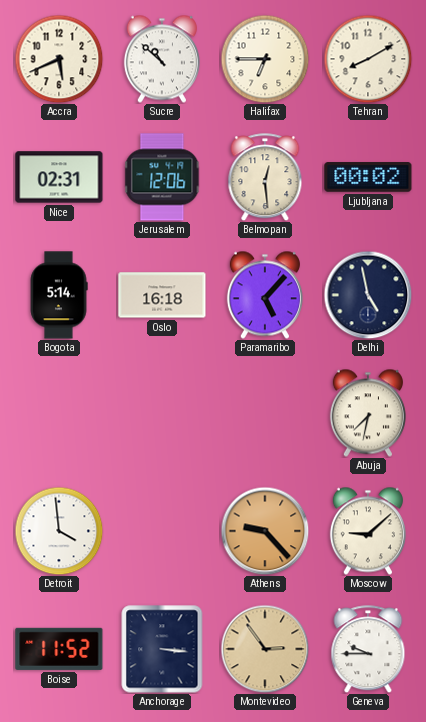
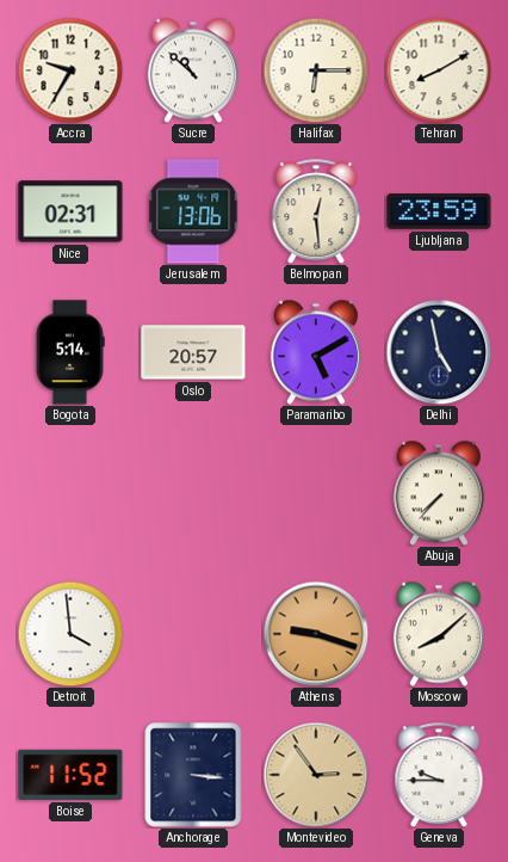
Accra: 5:41 -> 9:35 (70, 70)
Halifax: 6:45 -> 6:15 (316, 70)
Jerusalem: 12:06 -> 13:06 (193, 211)
Ljubljana: 00:02 -> 23:59 (439, 211)
Oslo: 16:18 -> 20:57 (193, 352)
Paramaribo: 5:07 -> 5:10 (316, 352)
Abuja: 7:32 -> 7:37 (439, 493)
Athens: 9:23 -> 9:18 (316, 634)
Moscow: 9:08 -> 8:08 (439, 634)
